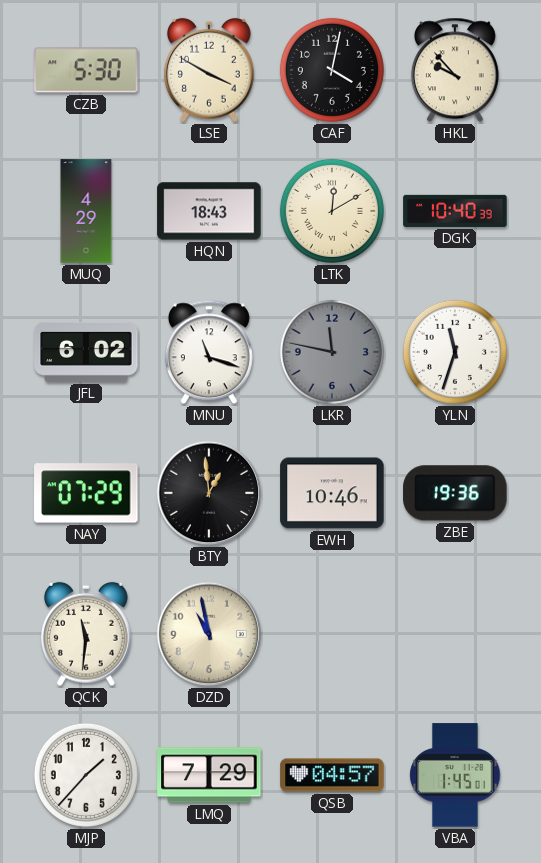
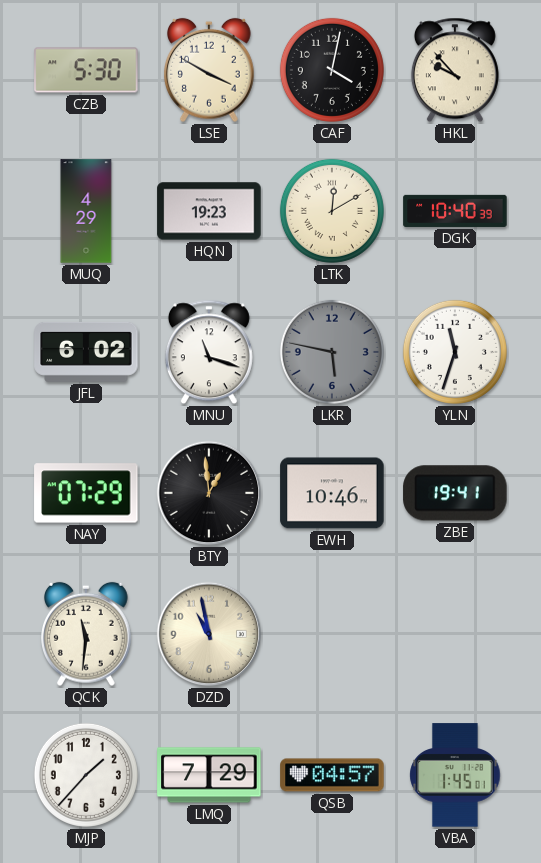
HQN: 18:43 -> 19:23 (209, 211)
LKR: 11:47 -> 5:47 (332, 352)
ZBE: 19:36 -> 19:41 (455, 493)
